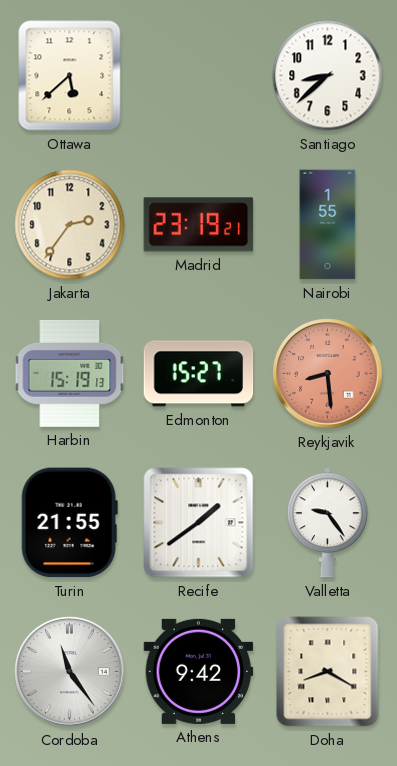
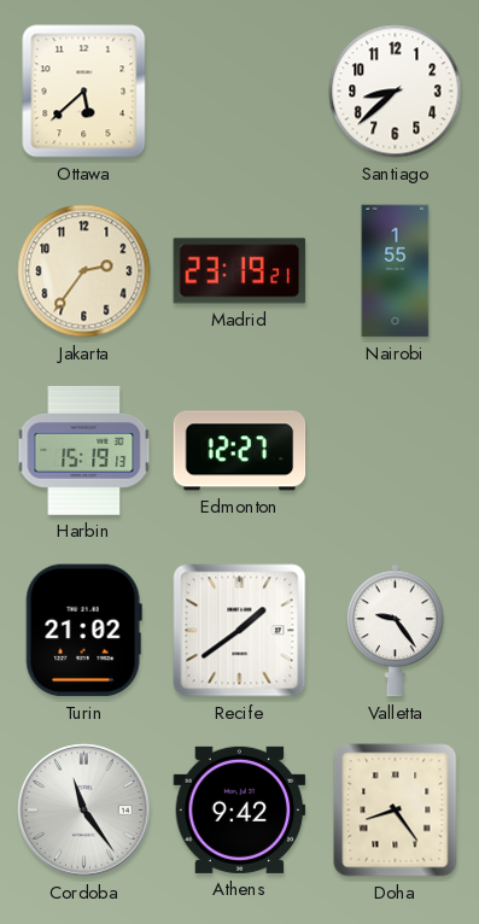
Edmonton: 15:27 -> 12:27 (240, 451)
Reykjavik: 8:29 -> none (328, 374)
Turin: 21:55 -> 21:02 (83, 631)
Doha: 8:20 -> 8:24 (396, 811)
